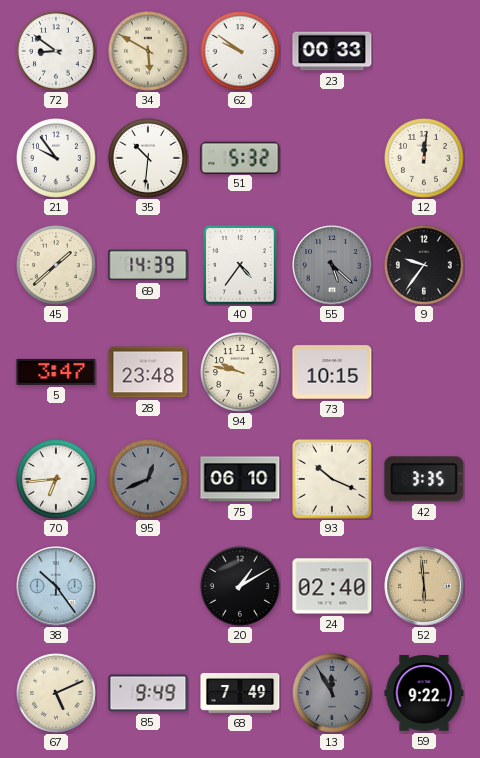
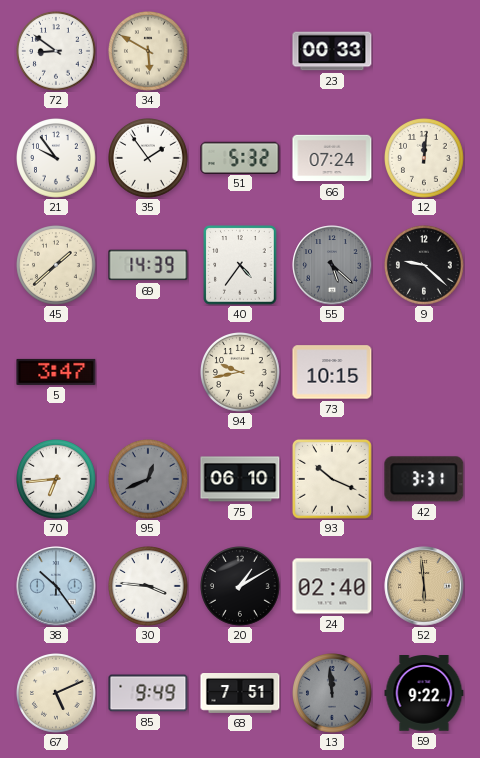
62: 9:51 -> none (241, 52)
35: 10:31 -> 1:54 (149, 159)
66: none -> 07:24 (332, 158)
9: 9:36 -> 9:22 (425, 266)
28: 23:48 -> none (148, 372)
94: 9:47 -> 9:43 (241, 373)
42: 3:35 -> 3:31 (424, 479)
30: none -> 3:46 (149, 587)
68: 7:49 -> 7:51 (240, 694)
13: 11:55 -> 11:59 (333, 694)
